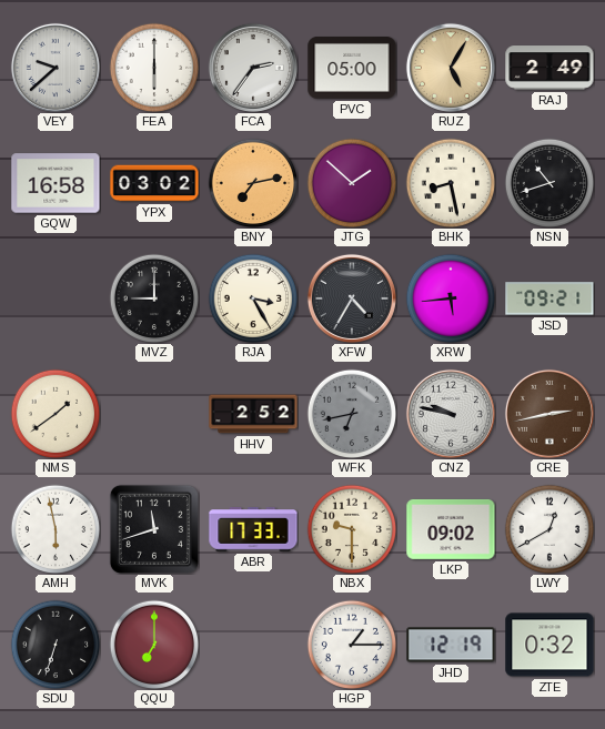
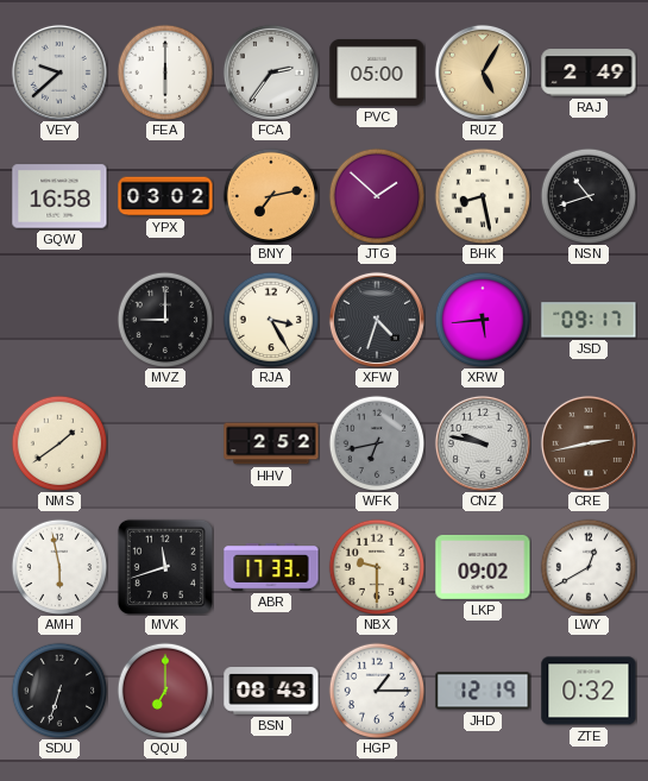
XFW: 4:35 -> 4:33 (377, 320)
JSD: 09:21 -> 09:17 (589, 320)
BSN: none -> 08:43 (271, 692)
